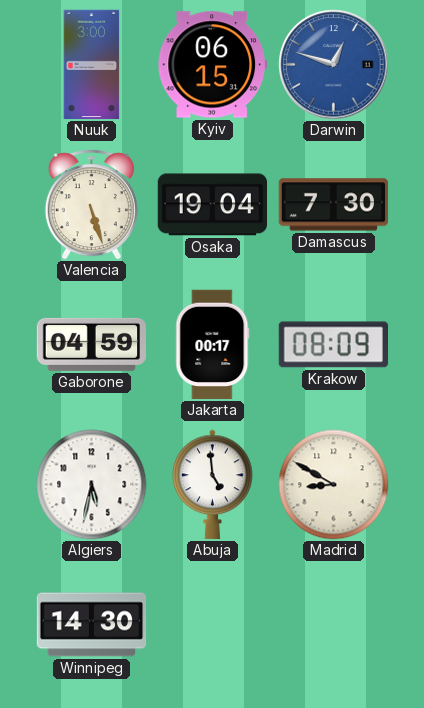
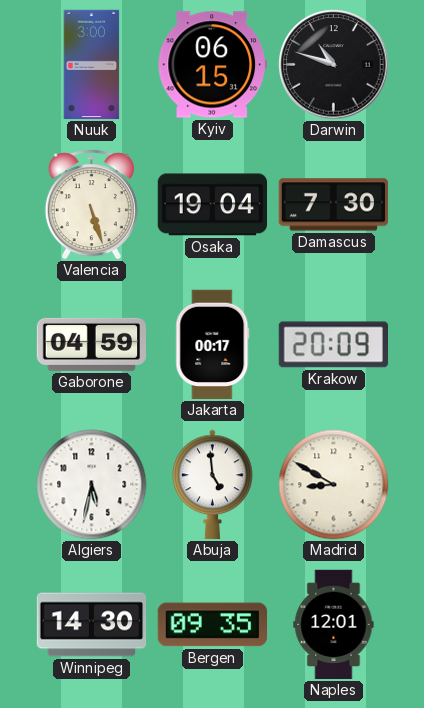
Darwin: 12:48 -> 10:48 (334, 65)
Darwin dial: blue -> black (334, 65)
Krakow: 08:09 -> 20:09 (333, 345)
Bergen: none -> 09:35 (212, 625)
Naples: none -> 12:01 (334, 625)
